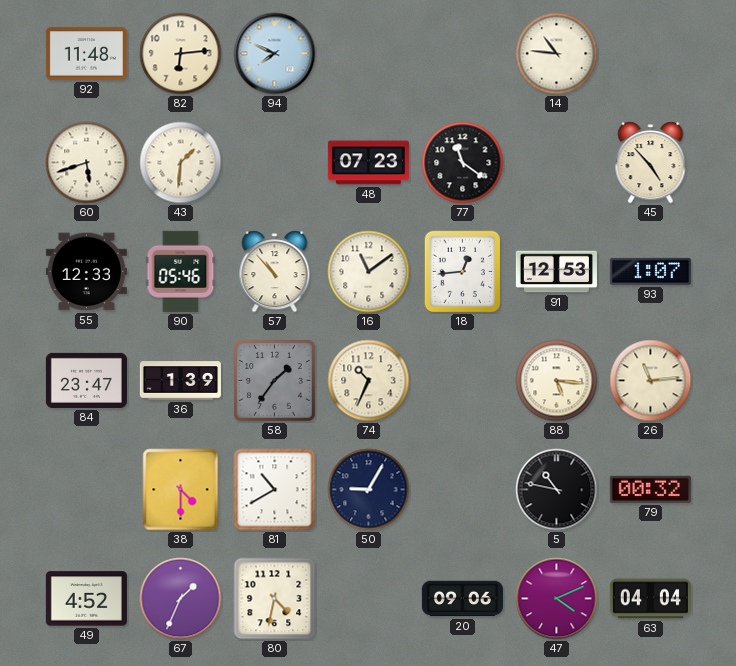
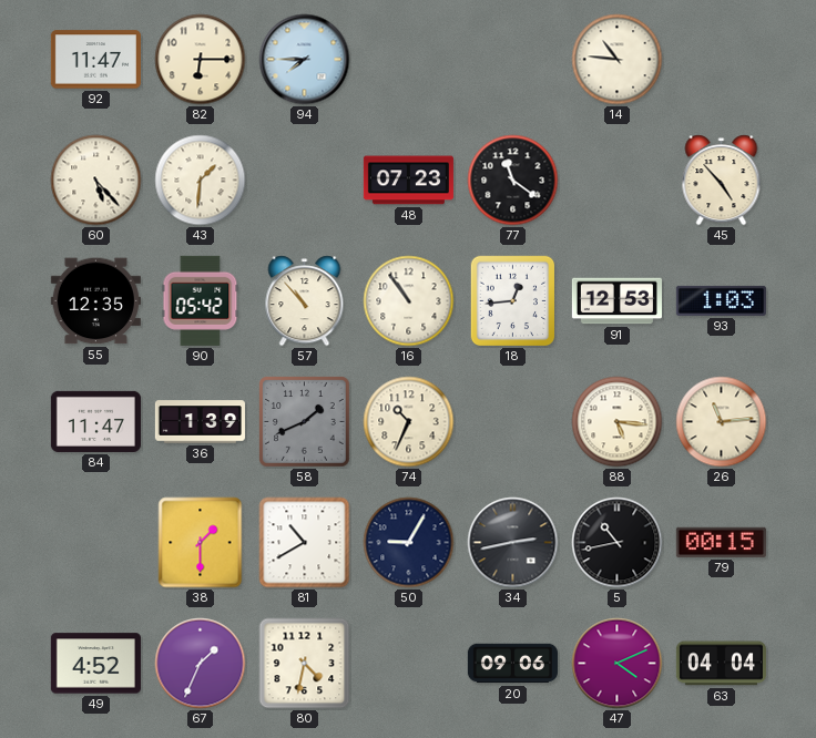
92: 11:48 -> 11:47 (95, 60)
82: 6:14 -> 6:15 (201, 60)
94: 7:49 -> 7:45 (305, 60)
60: 5:42 -> 5:23 (96, 181)
55: 12:33 -> 12:35 (95, 301)
90: 05:46 -> 05:42 (201, 300)
16: 11:09 -> 10:54 (409, 301)
93: 1:07 -> 1:03 (721, 300)
84: 23:47 -> 11:47 (95, 421)
58: 1:36 -> 1:41 (305, 422)
38: 4:30 -> 1:30 (201, 543)
34: none -> 2:43 (513, 543)
5: 10:47 -> 10:43 (618, 543)
79: 00:32 -> 00:15 (721, 542)
